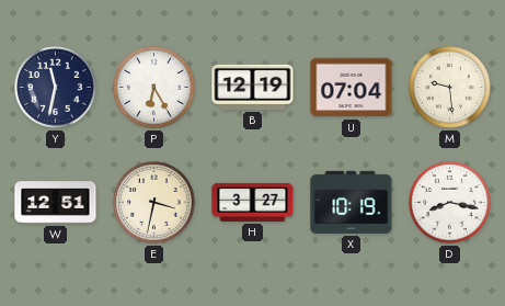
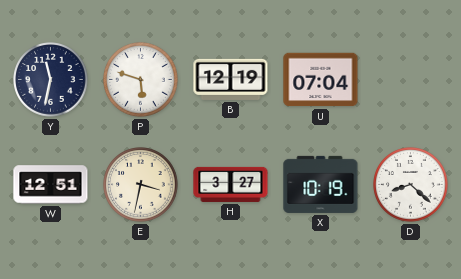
P: 6:25 -> 5:48 (141, 80)
M: 9:29 -> none (450, 88)
D: 8:17 -> 8:22 (411, 185)
